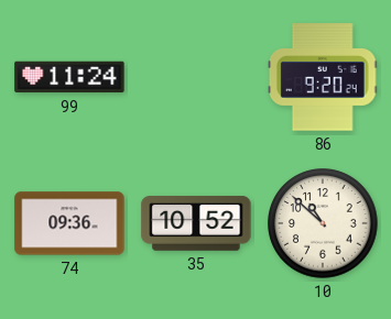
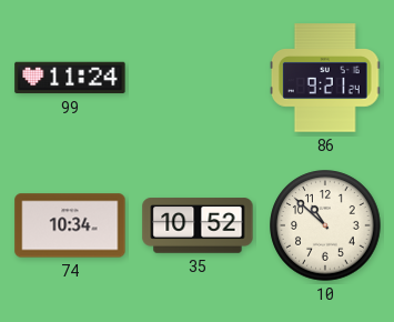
86: 9:20 -> 9:21 (325, 78)
74: 09:36 -> 10:34 (70, 225)
